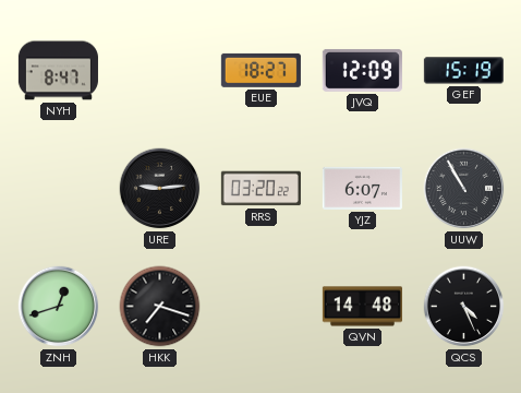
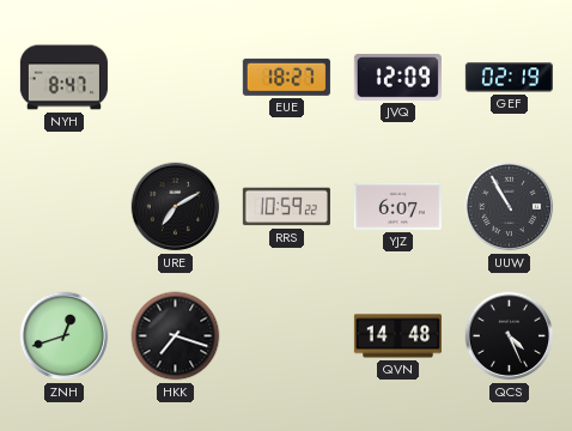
GEF: 15:19 -> 02:19 (509, 78)
URE: 9:14 -> 7:10 (176, 207)
RRS: 03:20 -> 10:59 (286, 207)
